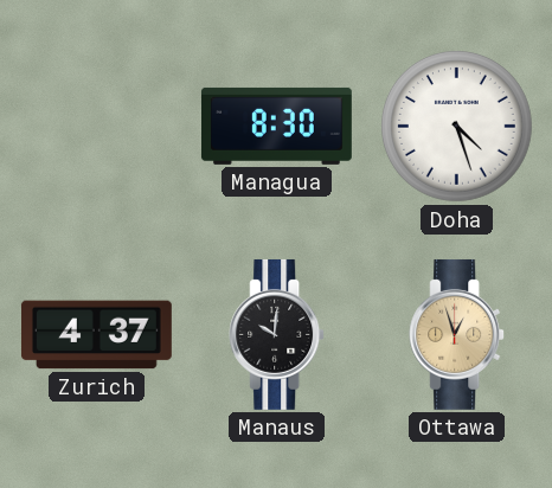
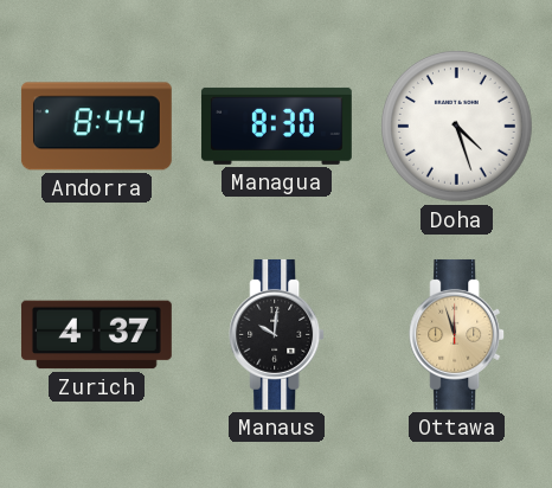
Andorra: none -> 8:44 (96, 127)
Ottawa: 12:57 -> 11:57 (457, 334)
